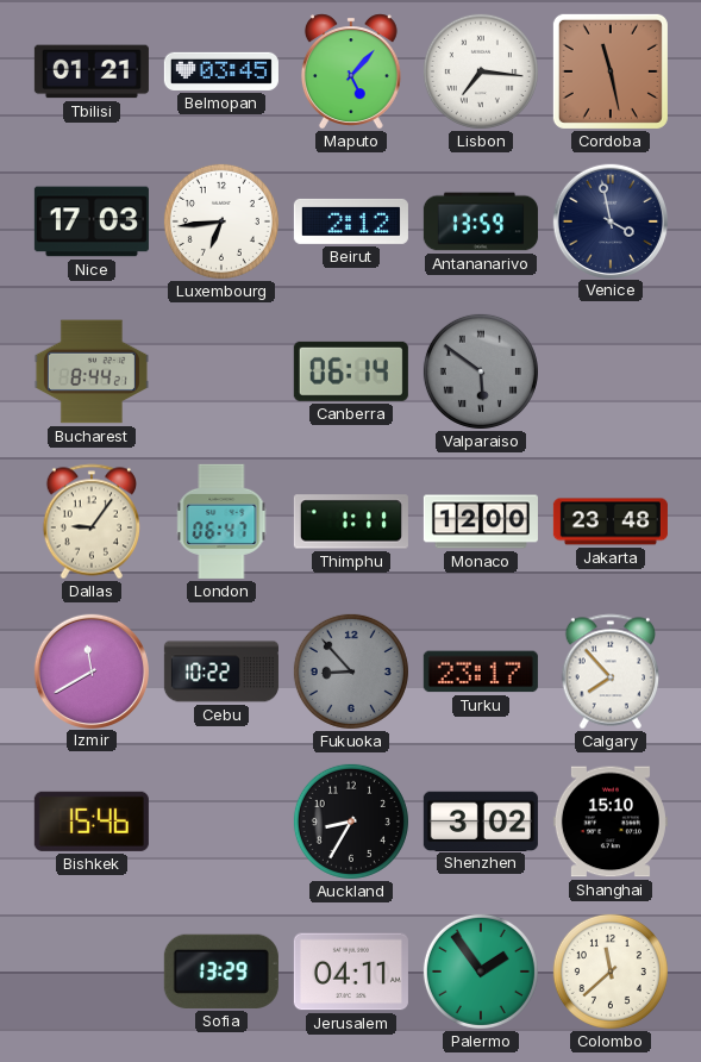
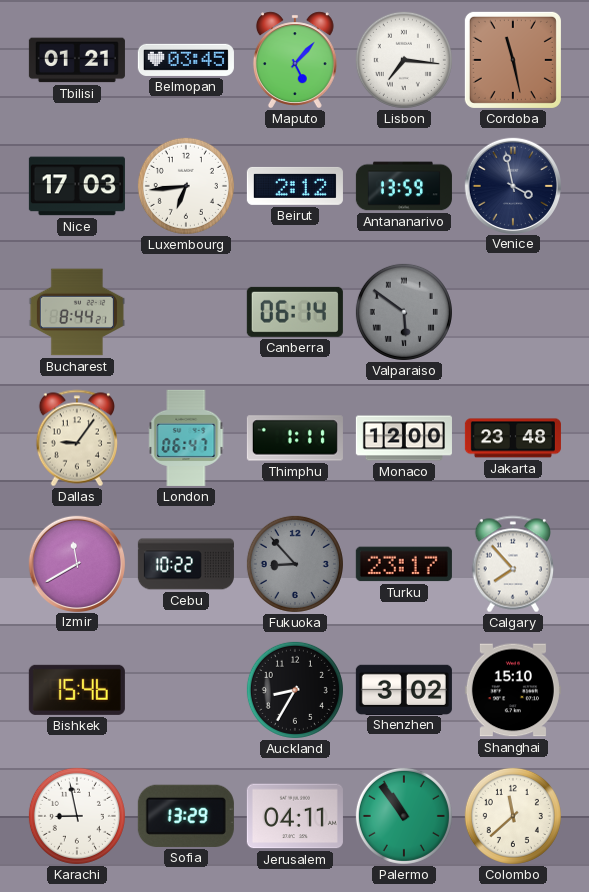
Karachi: none -> 8:58 (77, 816)
Palermo: 1:54 -> 10:54 (404, 816)
